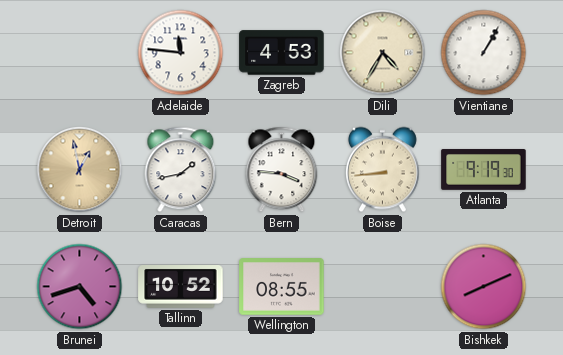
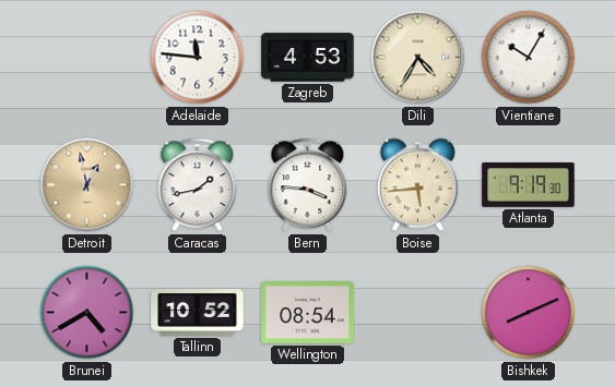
Vientiane: 1:05 -> 10:05 (529, 58)
Boise: 8:44 -> 5:44 (417, 185)
Brunei: 4:42 -> 4:40 (87, 313)
Wellington: 08:55 -> 08:54 (308, 313)
